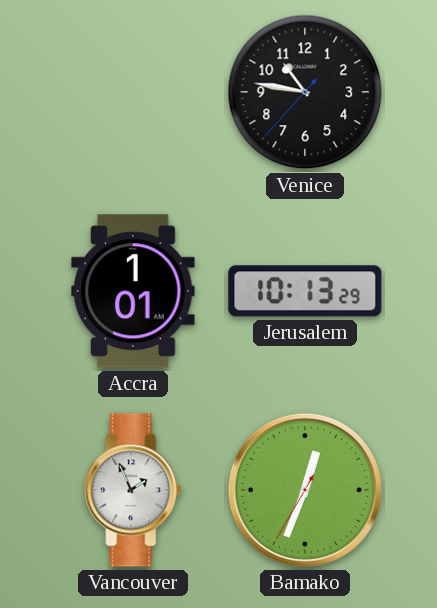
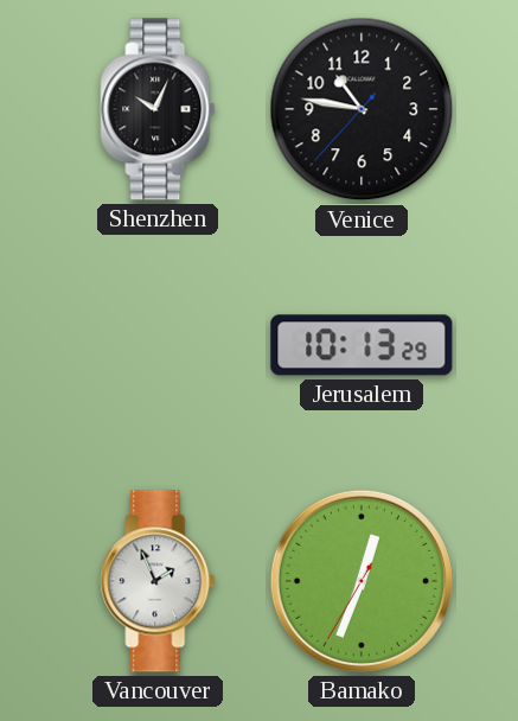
Shenzhen: none -> 10:04 (158, 109)
Accra: 1:01 -> none (133, 291)
